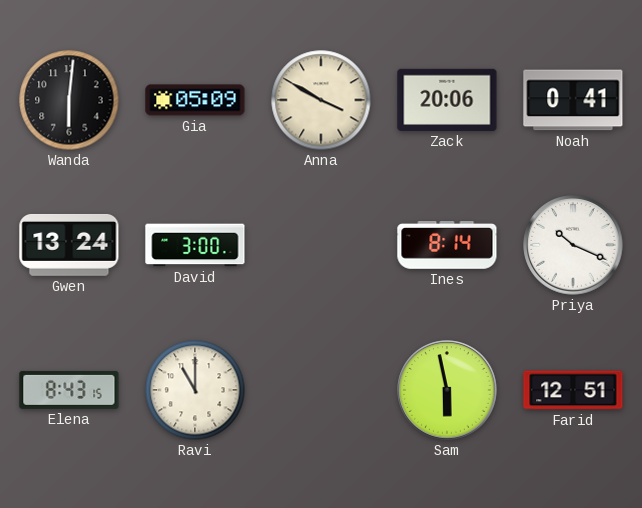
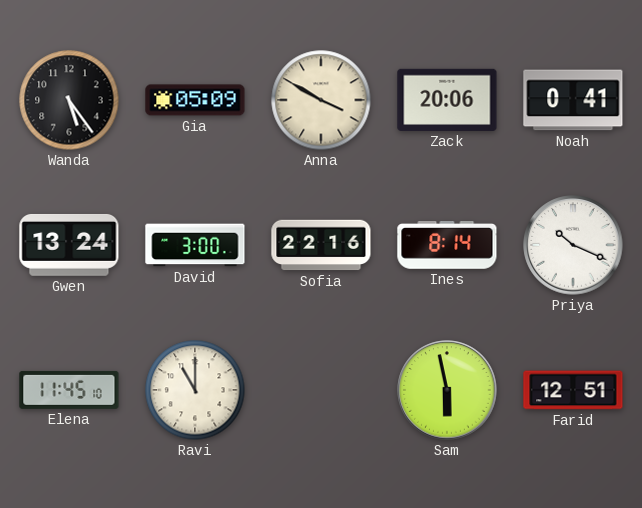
Wanda: 6:01 -> 5:24 (69, 100)
Sofia: none -> 22:16 (321, 245)
Elena: 8:43 -> 11:45 (69, 390)
